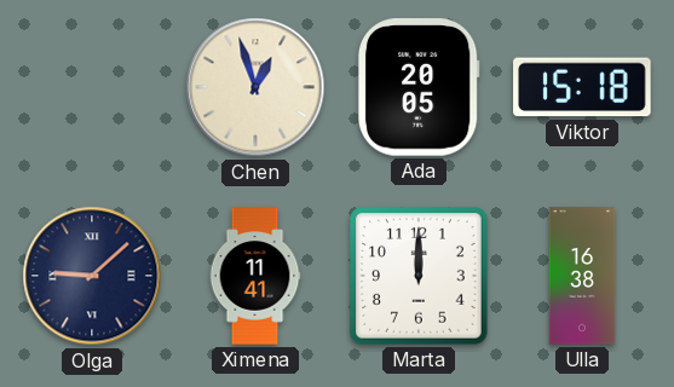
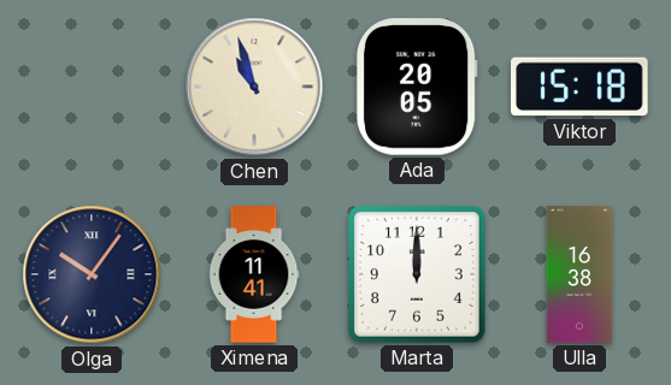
Chen: 12:57 -> 10:57 (254, 87)
Olga: 9:08 -> 10:06 (92, 274)
